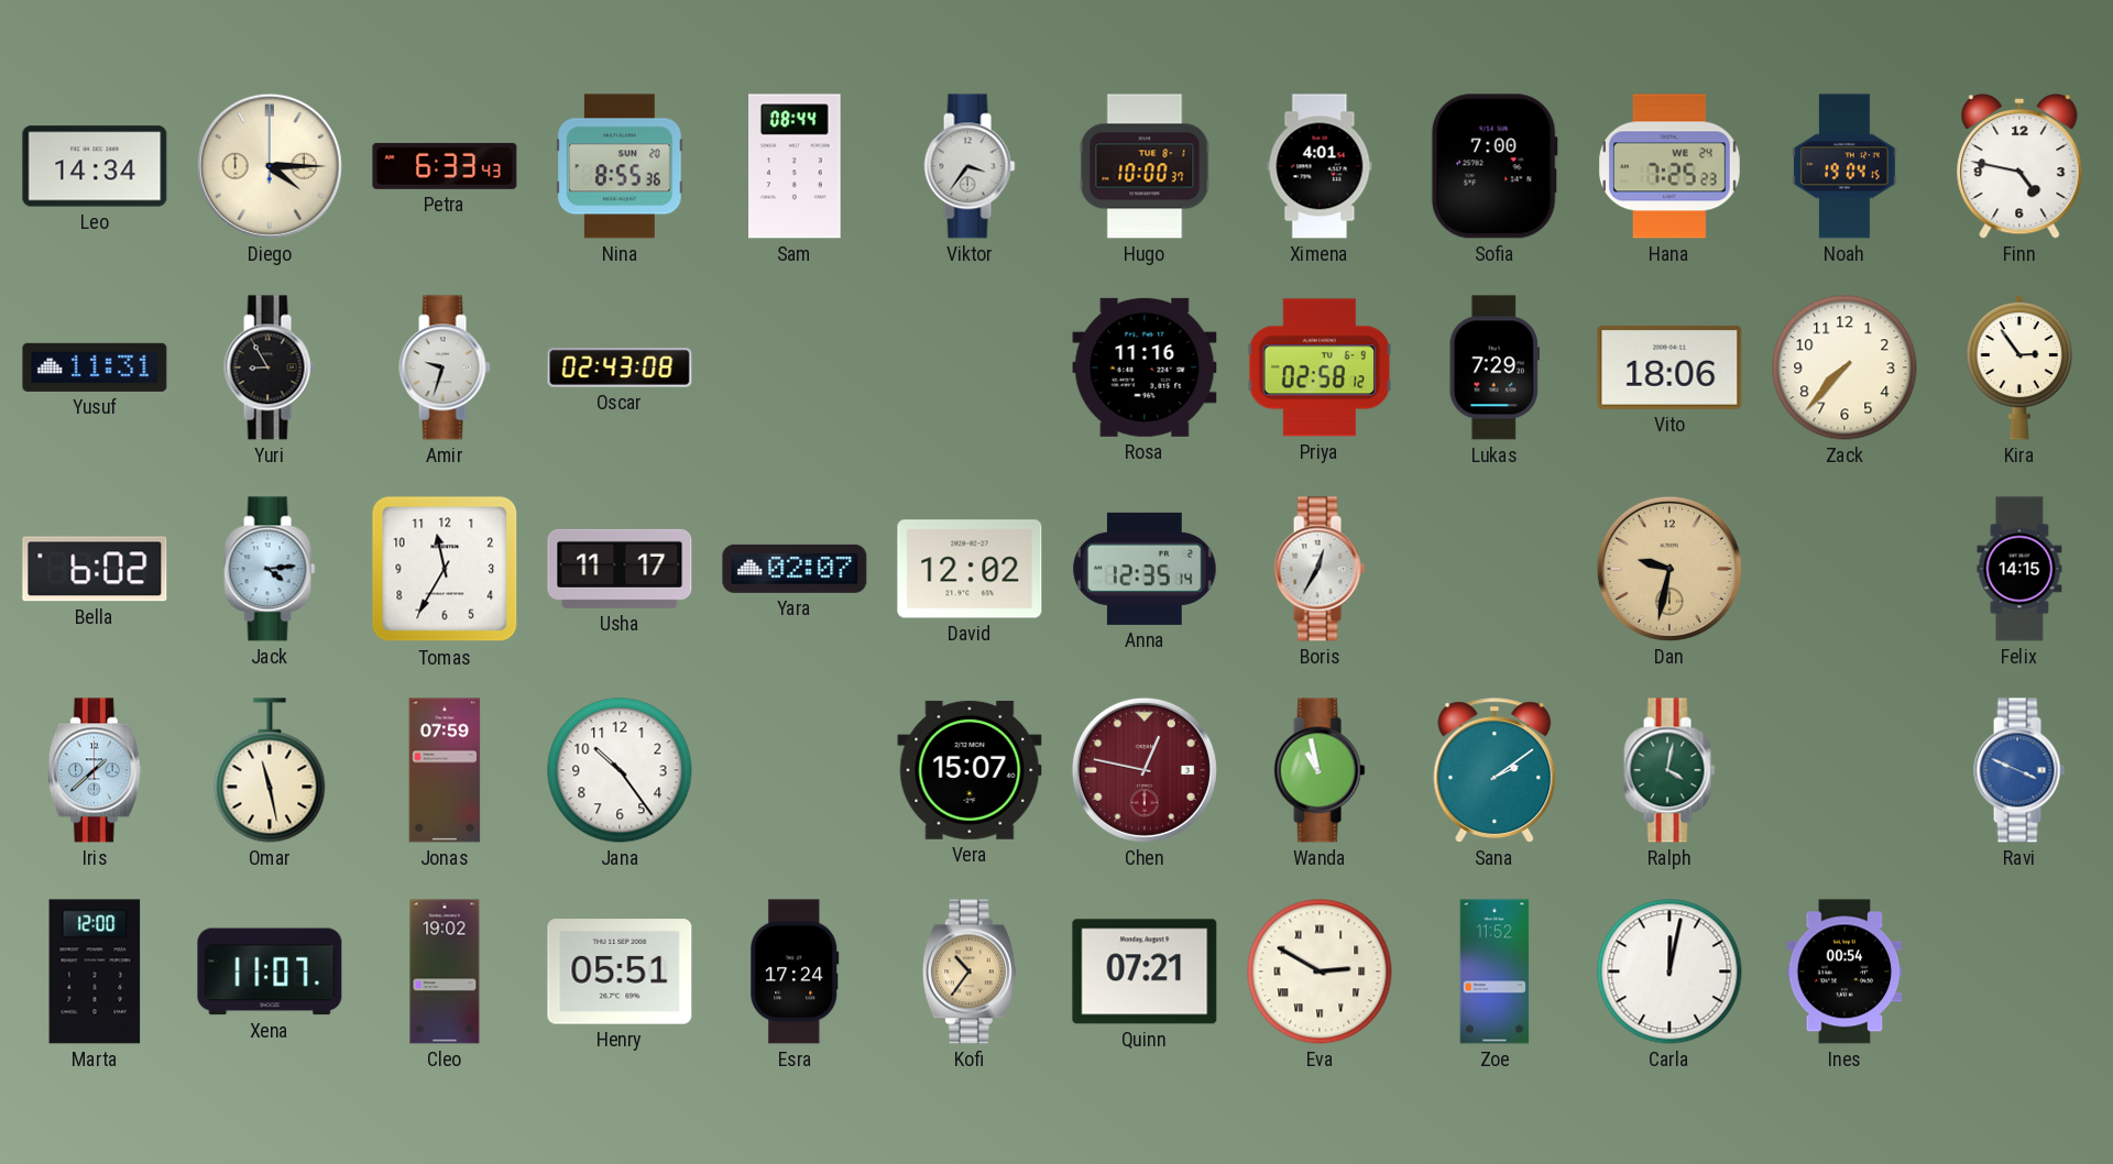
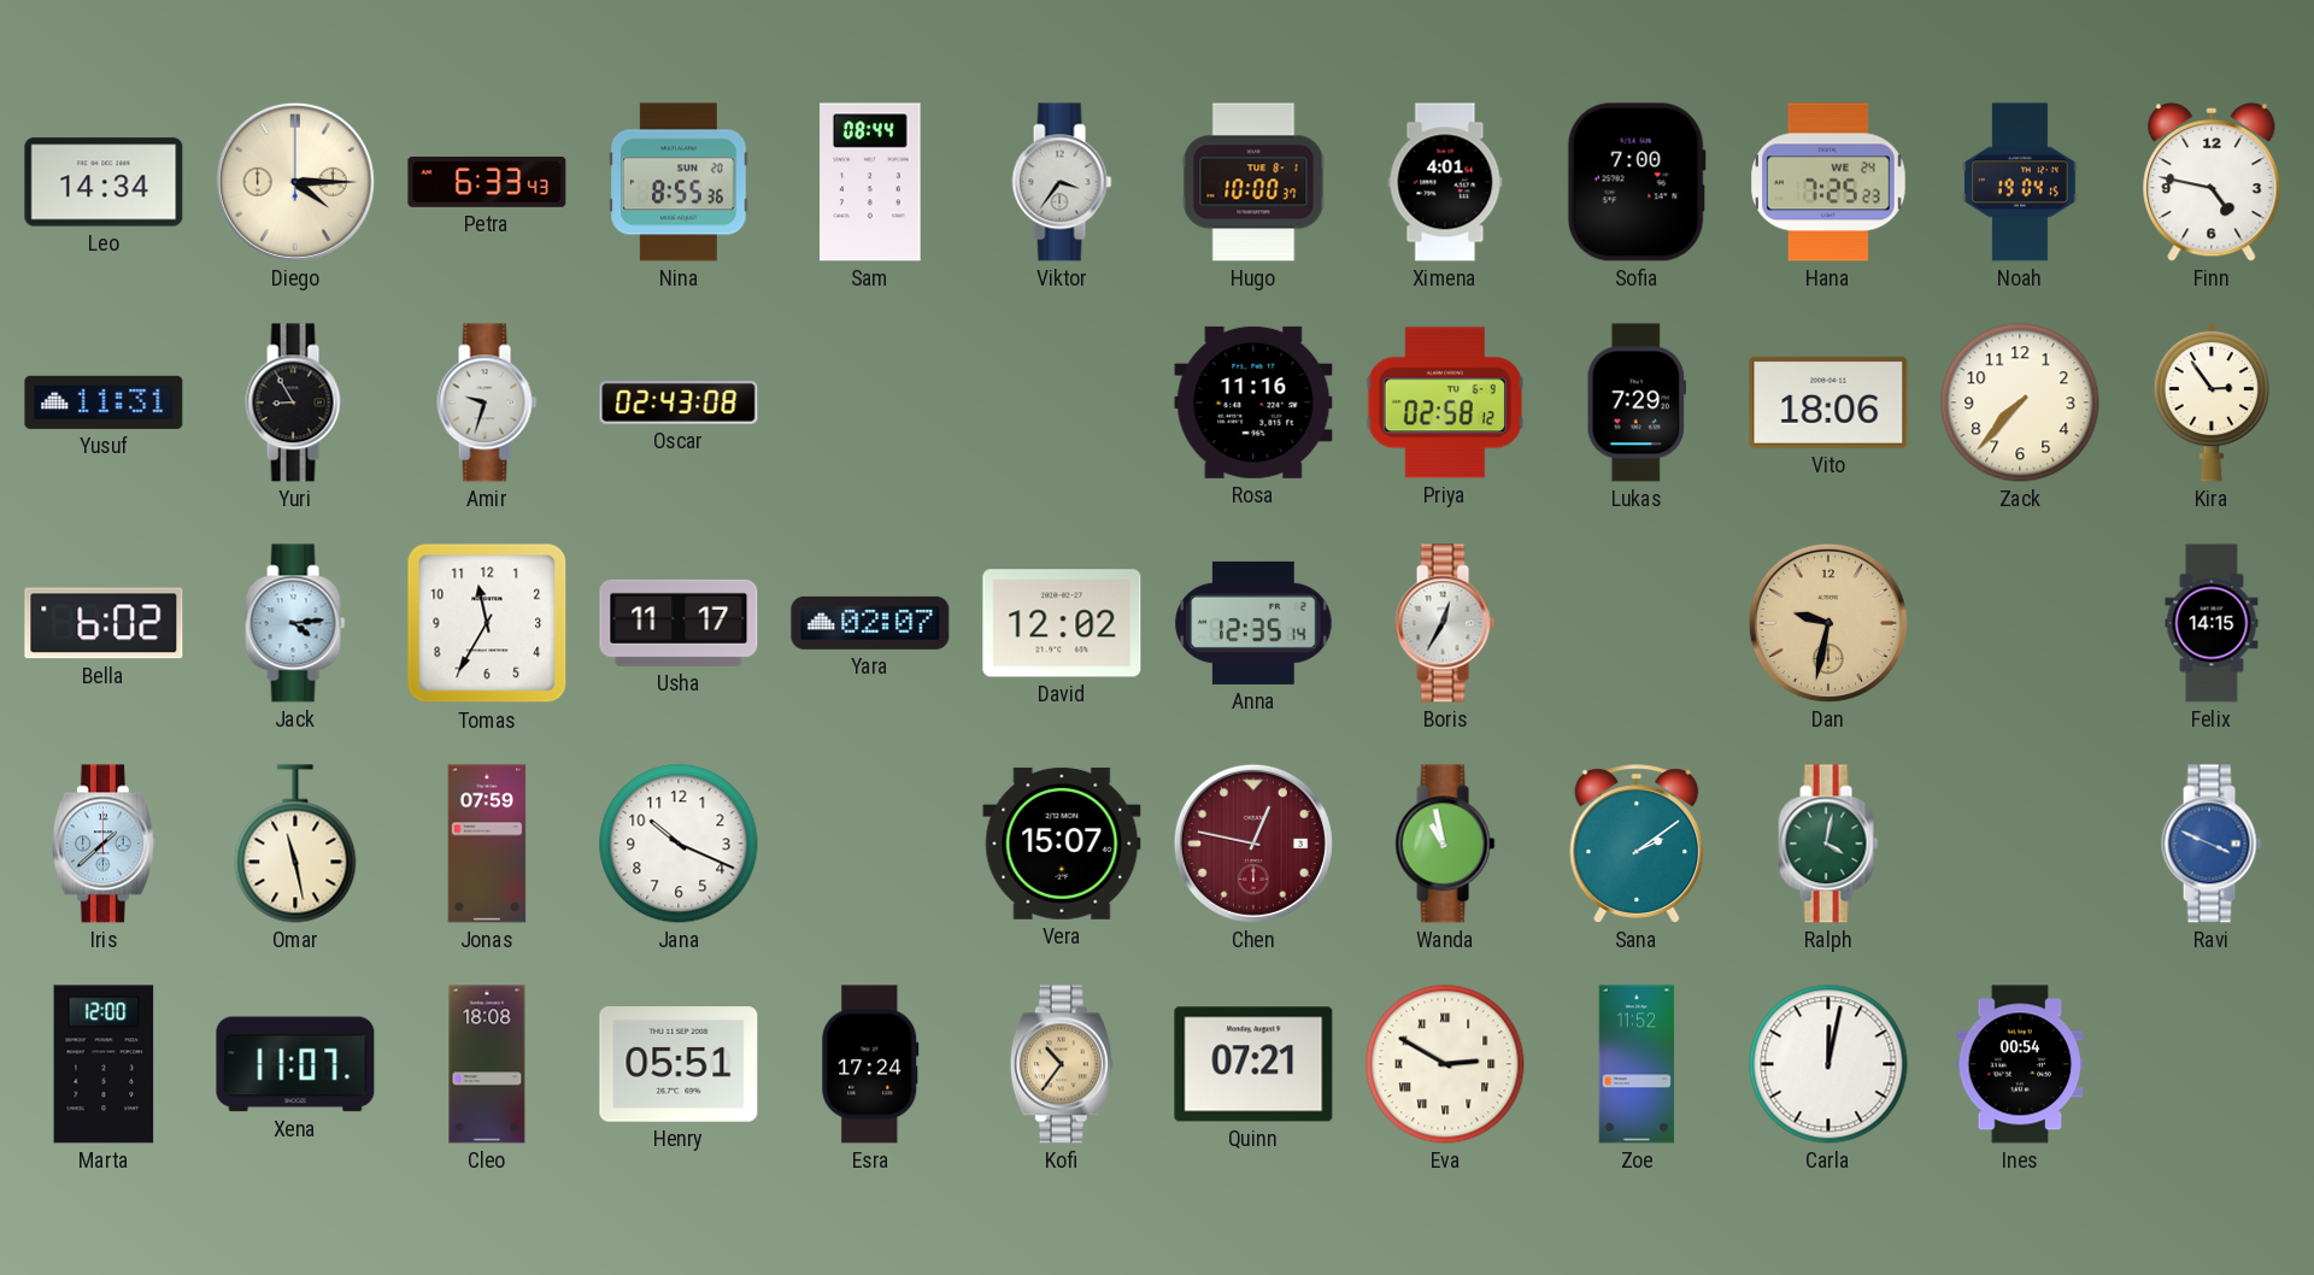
Jana: 10:24 -> 10:19 (679, 844)
Cleo: 19:02 -> 18:08 (487, 1064)
